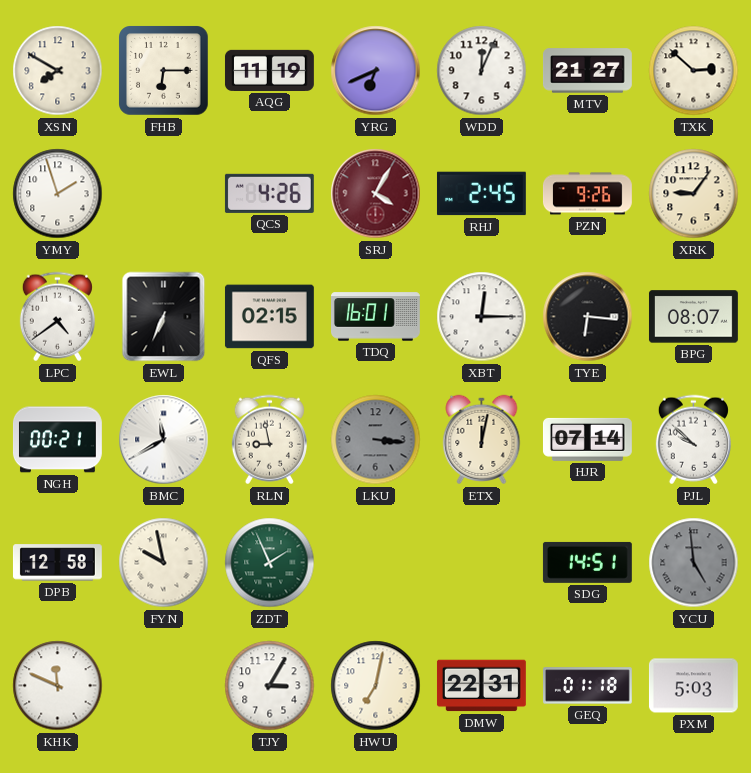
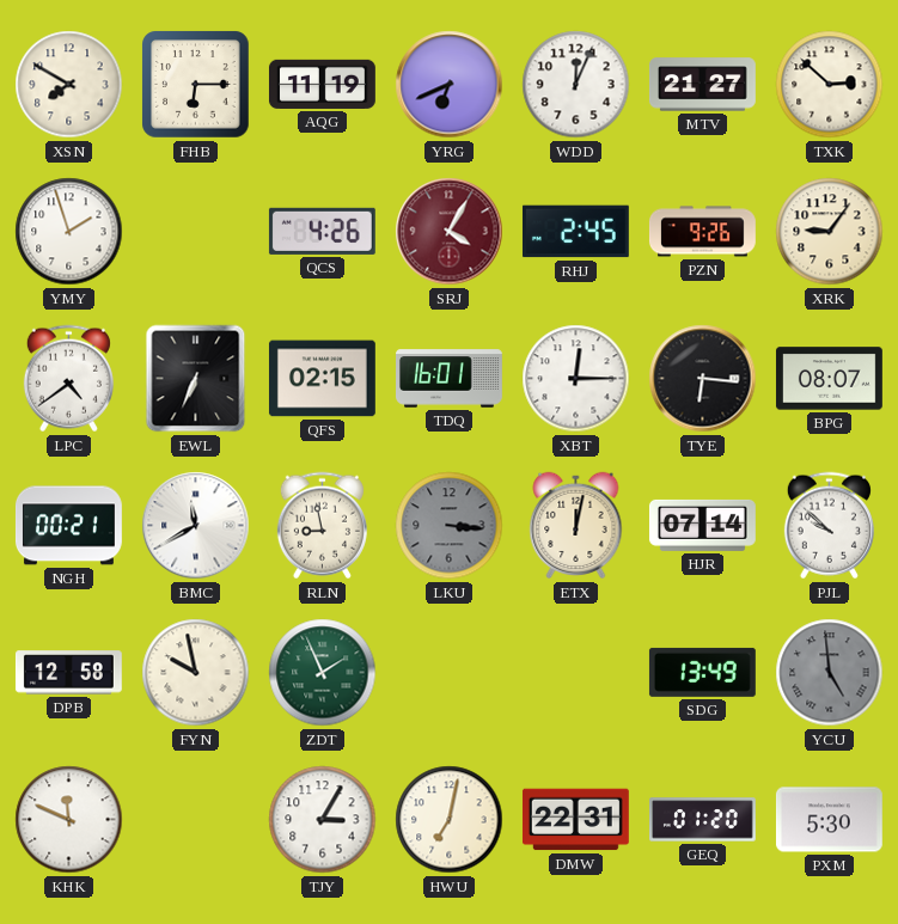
SDG: 14:51 -> 13:49 (702, 672)
GEQ: 01:18 -> 01:20 (703, 820)
PXM: 5:03 -> 5:30 (829, 820)
